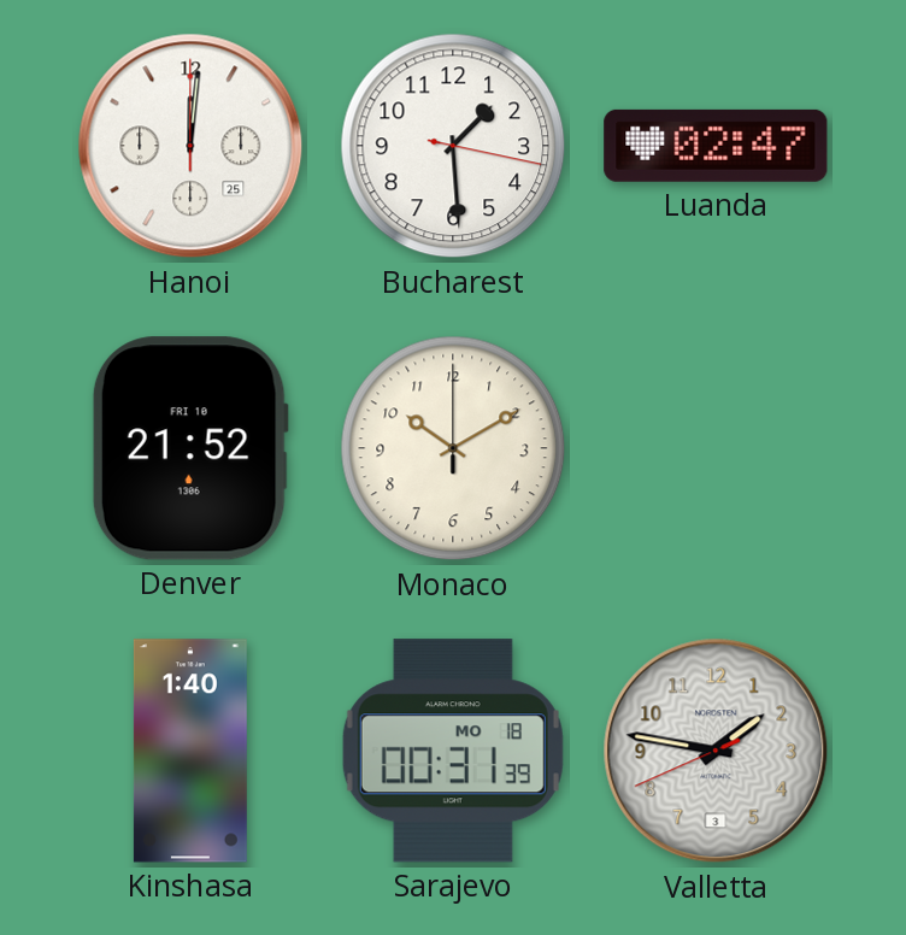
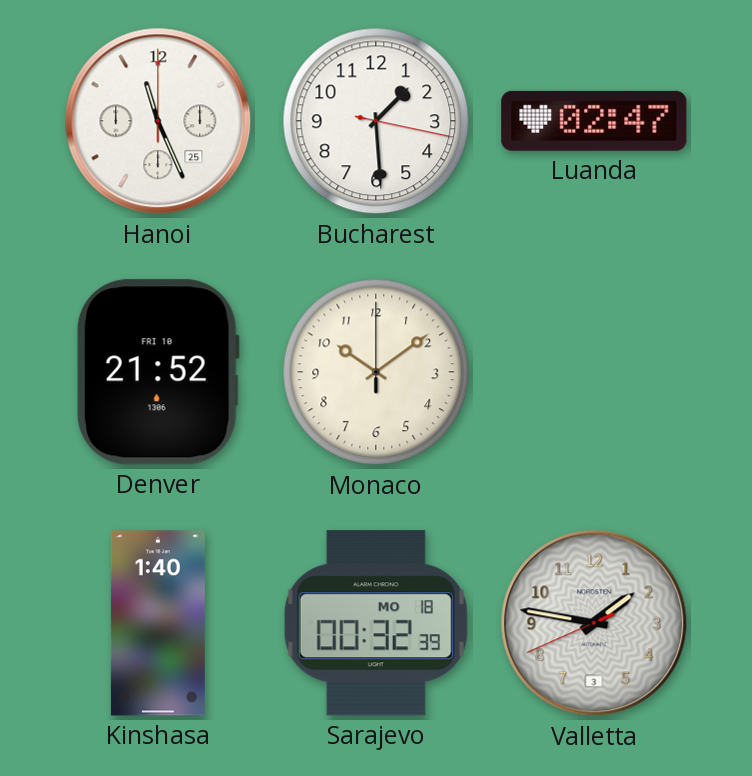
Hanoi: 12:01 -> 11:26 (158, 121)
Monaco: 10:10 -> 10:09 (376, 372)
Sarajevo: 00:31 -> 00:32 (376, 623)
